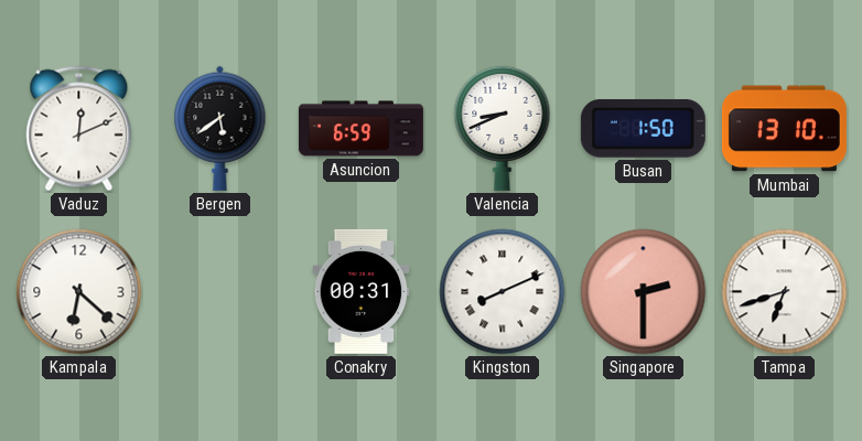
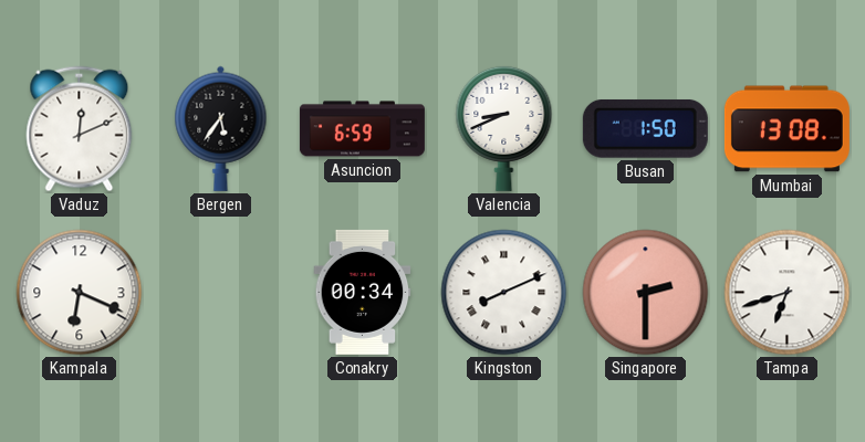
Bergen: 5:39 -> 5:36 (221, 128)
Mumbai: 13:10 -> 13:08 (786, 129)
Kampala: 6:22 -> 6:19 (80, 293)
Conakry: 00:31 -> 00:34 (363, 292)
